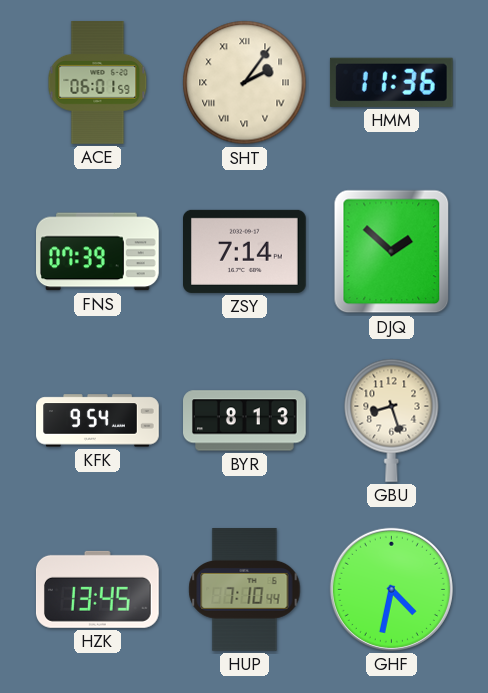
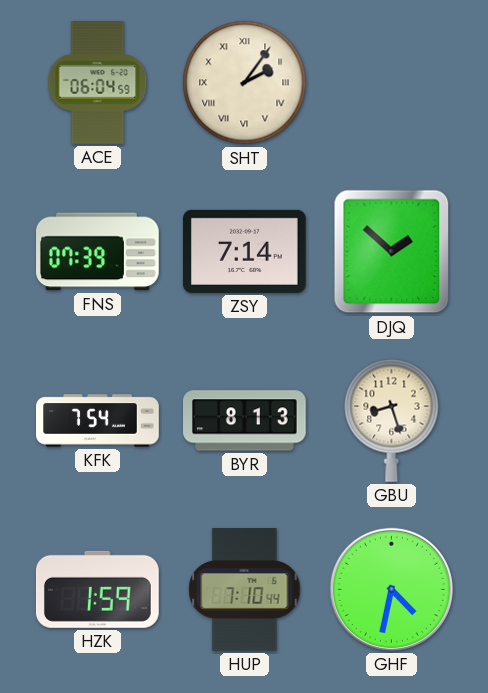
ACE: 06:01 -> 06:04 (98, 83)
HMM: 11:36 -> none (391, 82)
KFK: 9:54 -> 7:54 (98, 421)
HZK: 13:45 -> 1:59 (97, 589)
